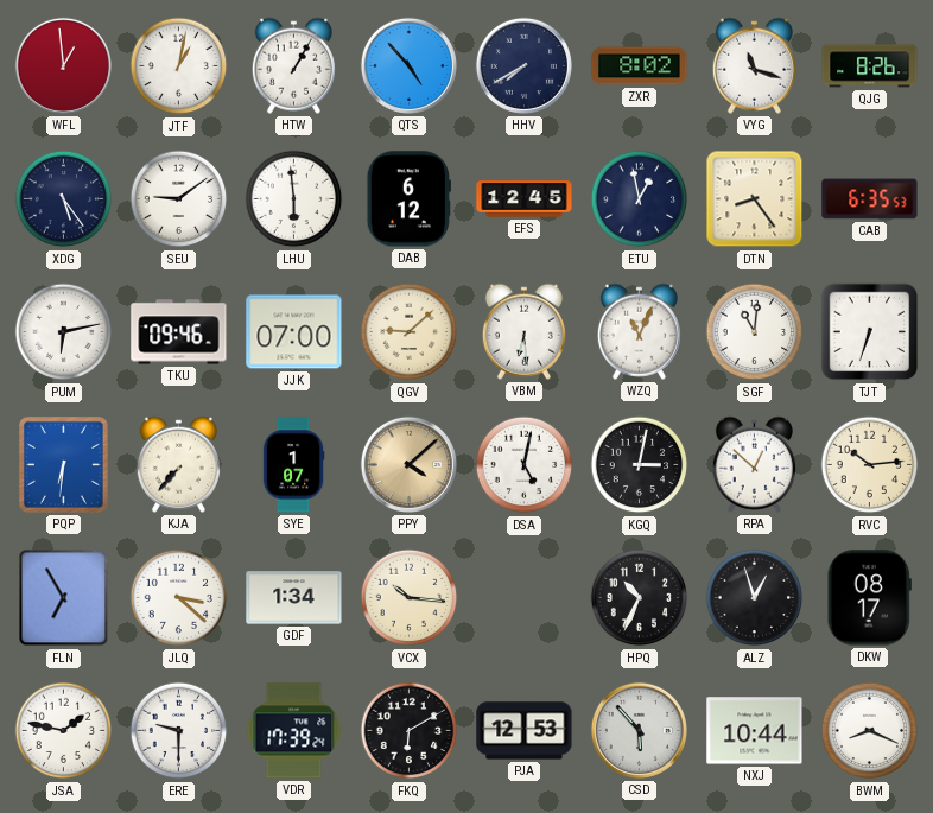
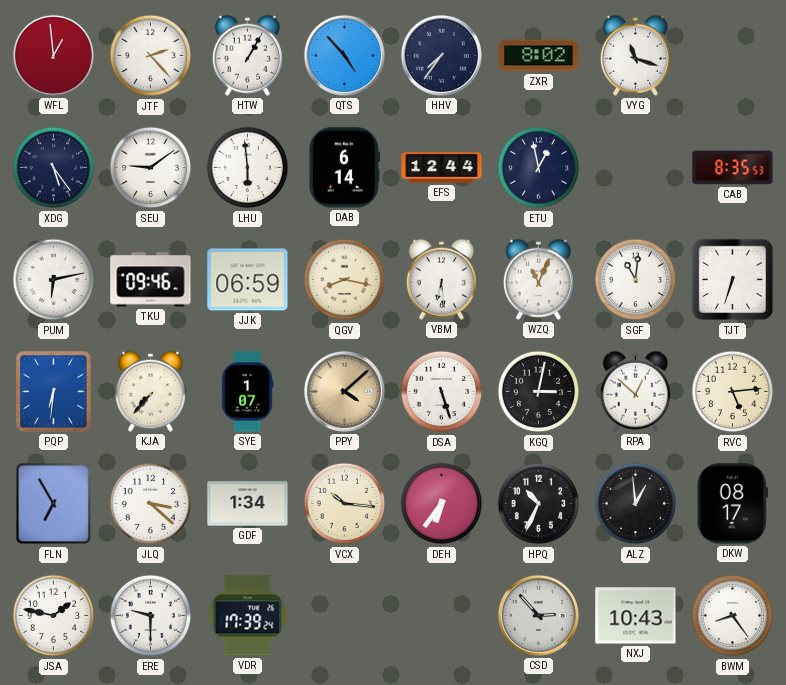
JTF: 1:02 -> 2:23 (151, 56)
HHV: 7:40 -> 7:36 (441, 55)
QJG: 8:26 -> none (870, 66)
DAB: 6:12 -> 6:14 (344, 168)
EFS: 12:45 -> 12:44 (442, 168)
DTN: 8:24 -> none (755, 199)
CAB: 6:35 -> 8:35 (733, 168)
JJK: 07:00 -> 06:59 (248, 280)
QGV: 9:08 -> 8:17 (345, 280)
DSA: 5:02 -> 5:27 (442, 392)
RVC: 10:14 -> 5:14 (733, 392)
DEH: none -> 6:36 (442, 504)
ALZ: 12:57 -> 12:59 (636, 504)
FKQ: 6:10 -> none (410, 731)
PJA: 12:53 -> none (525, 731)
CSD: 5:53 -> 2:53 (538, 615)
NXJ: 10:44 -> 10:43 (636, 616)
BWM: 8:19 -> 8:24 (733, 616)
